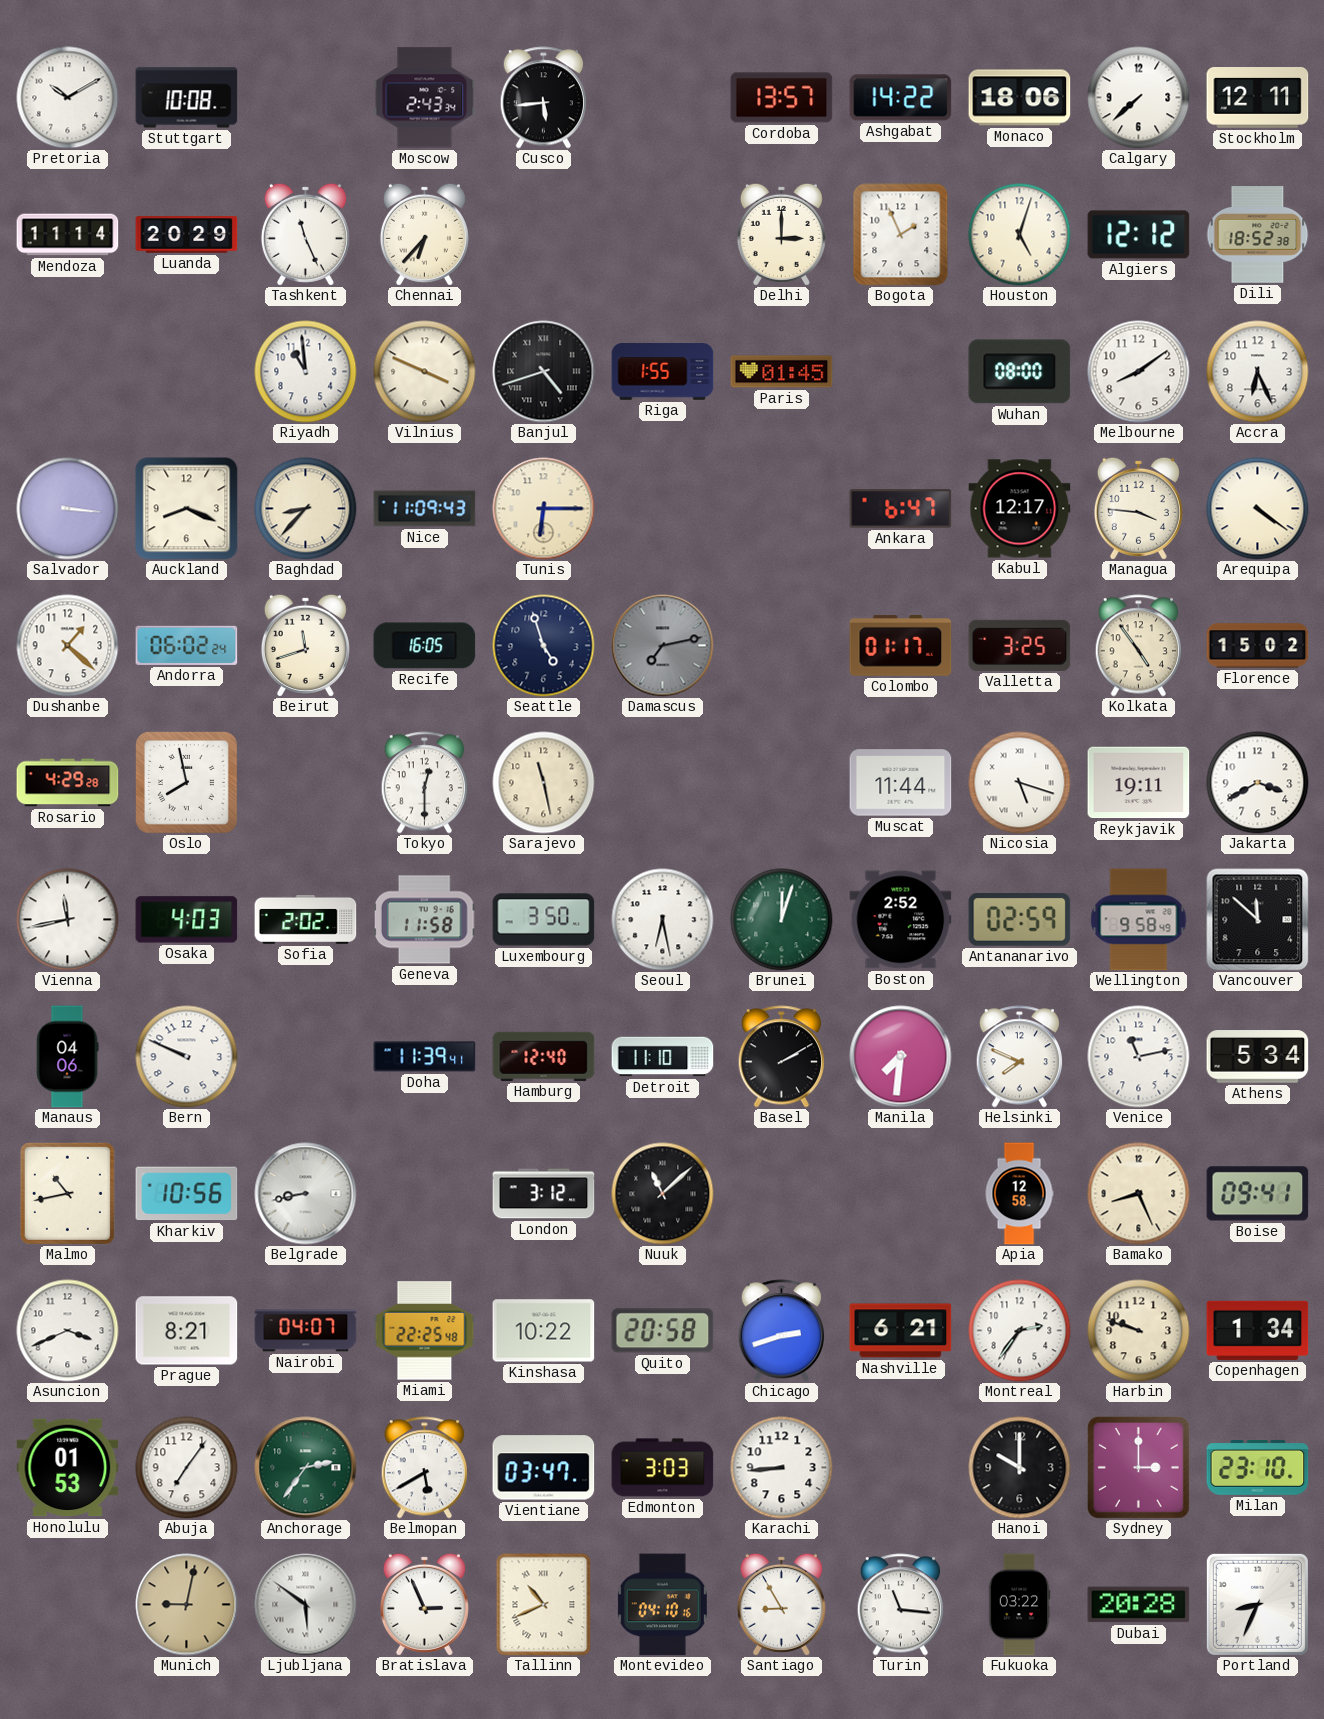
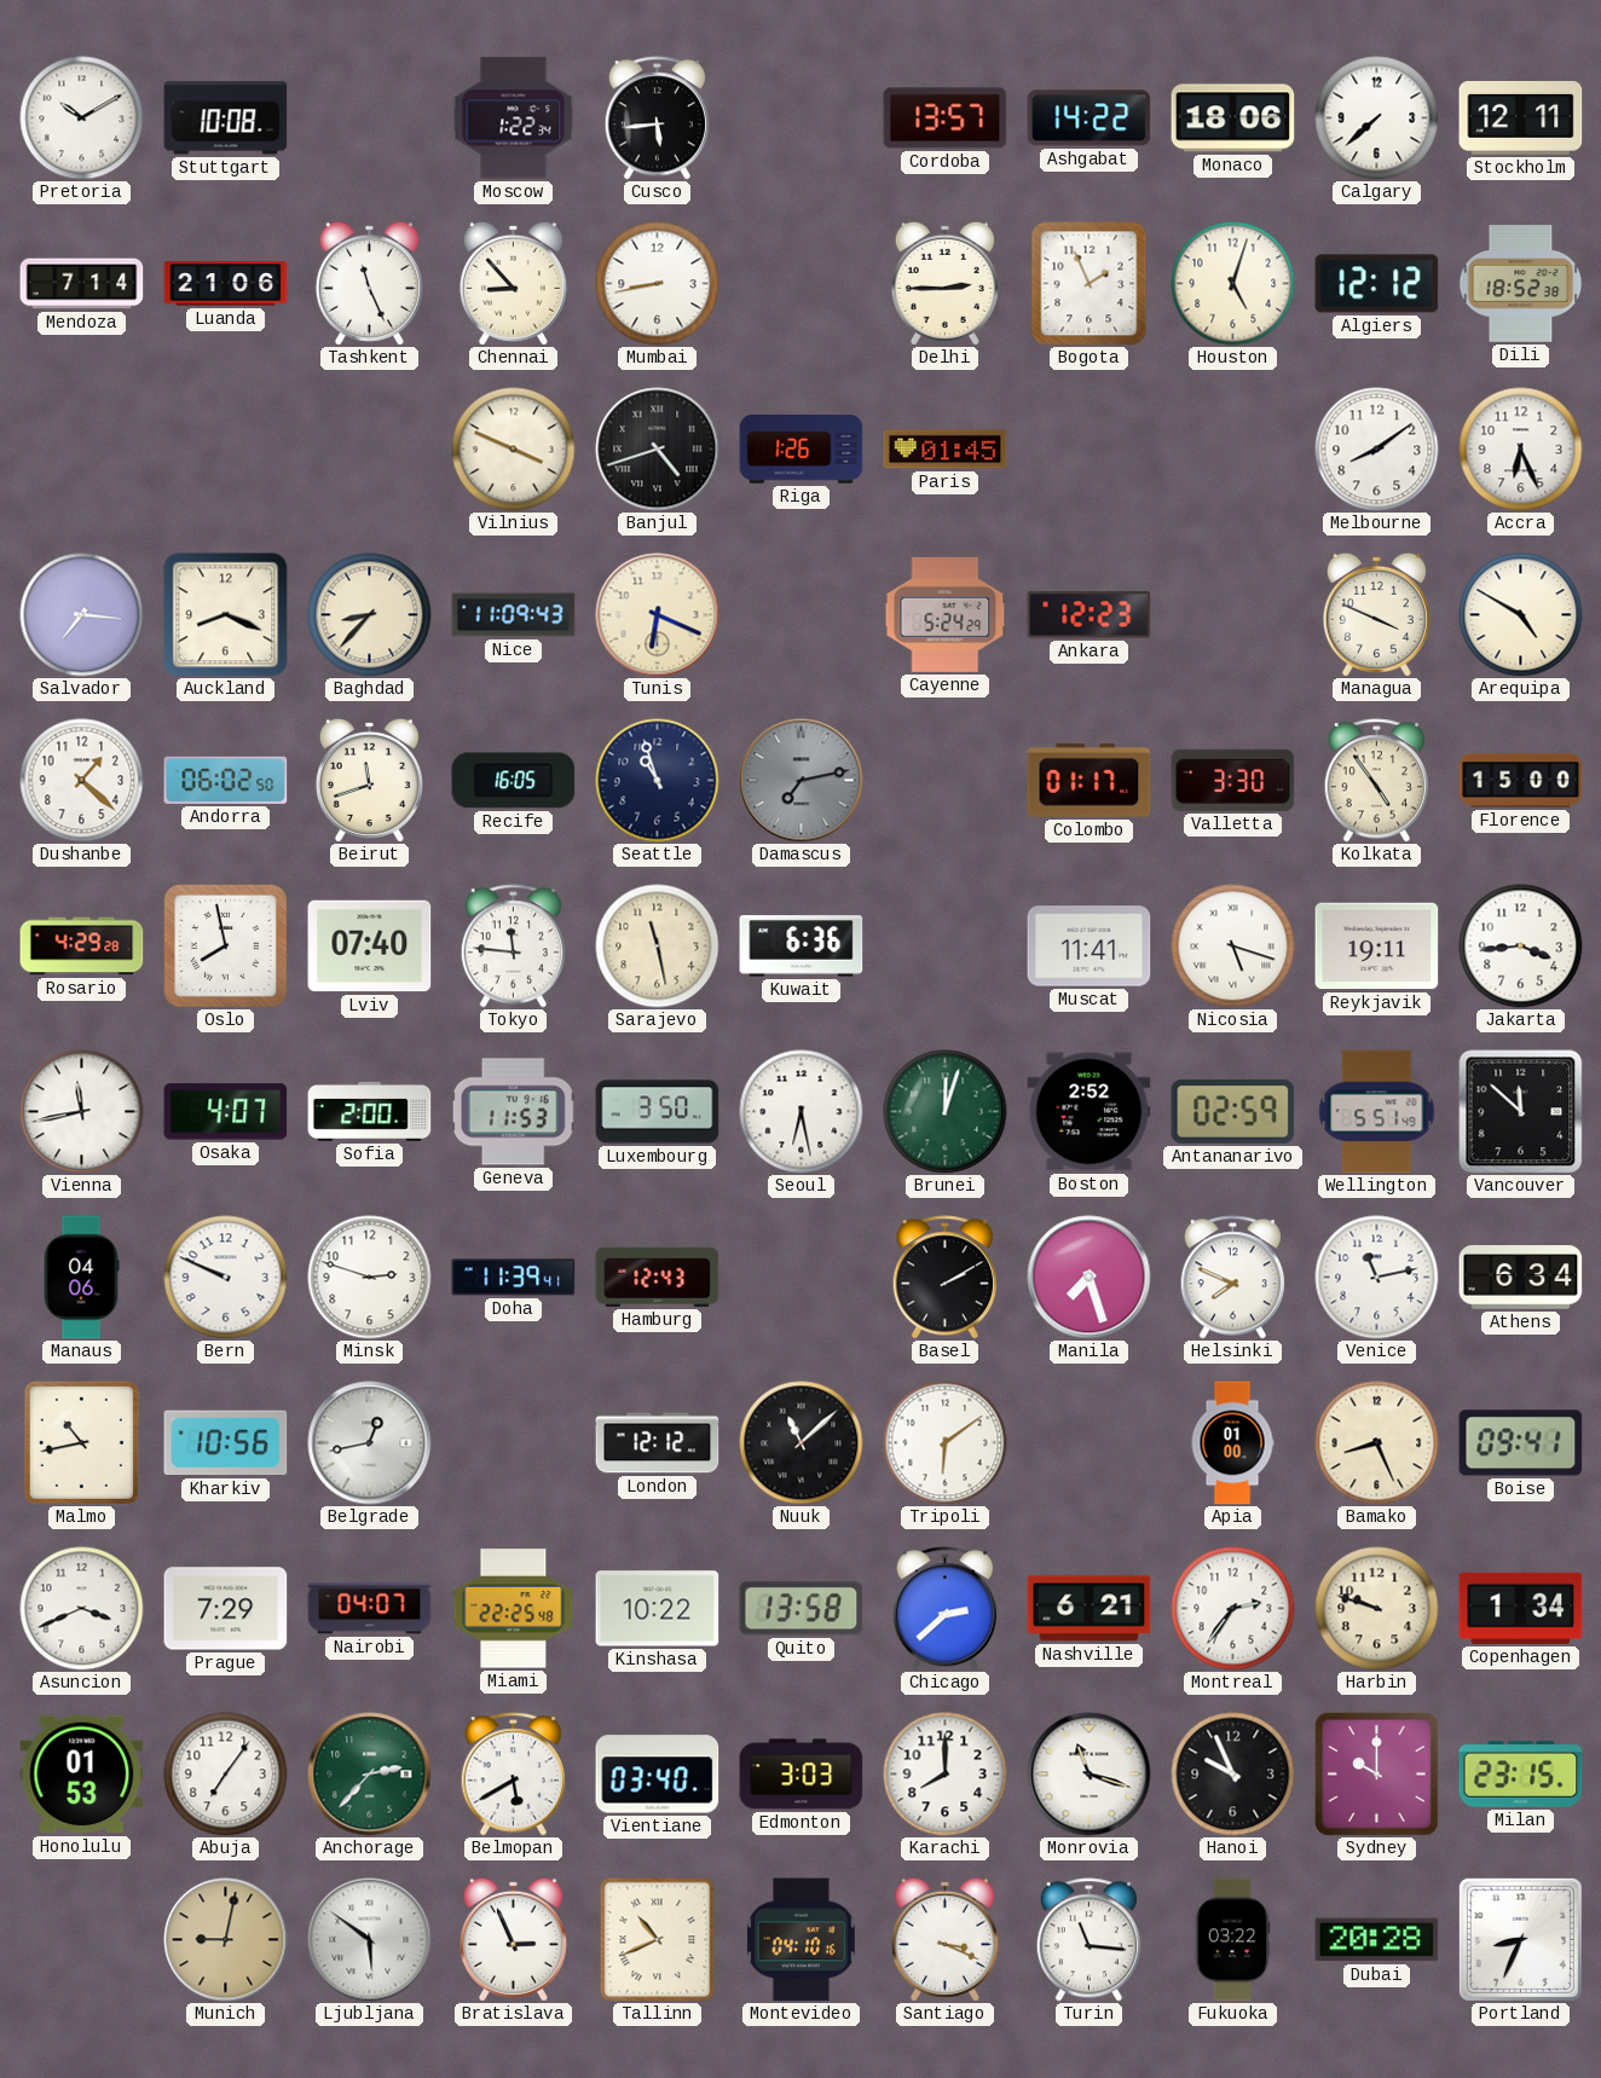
Moscow: 2:43 -> 1:22 (514, 118)
Mendoza: 11:14 -> 7:14 (82, 284)
Luanda: 20:29 -> 21:06 (226, 284)
Chennai: 6:37 -> 8:53 (513, 283)
Mumbai: none -> 8:43 (658, 284)
Delhi: 3:00 -> 2:45 (944, 283)
Riyadh: 10:59 -> none (306, 372)
Riga: 1:55 -> 1:26 (802, 450)
Wuhan: 08:00 -> none (1020, 372)
Salvador: 3:16 -> 7:16 (82, 615)
Tunis: 6:15 -> 6:19 (658, 615)
Cayenne: none -> 5:24 (946, 614)
Ankara: 6:47 -> 12:23 (1090, 615)
Kabul: 12:17 -> none (1020, 509)
Managua: 3:46 -> 3:49 (1376, 614)
Arequipa: 4:21 -> 4:50 (1521, 615)
Andorra: 06:02:24 -> 06:02:50 (226, 780)
Seattle: 4:57 -> 10:57 (658, 781)
Valletta: 3:25 -> 3:30 (1233, 780)
Florence: 15:02 -> 15:00 (1521, 781)
Lviv: none -> 07:40 (370, 947)
Tokyo: 12:30 -> 11:46 (513, 947)
Kuwait: none -> 6:36 (802, 947)
Muscat: 11:44 -> 11:41 (1090, 947)
Jakarta: 3:40 -> 3:44 (1521, 947)
Osaka: 4:03 -> 4:07 (226, 1112)
Sofia: 2:02 -> 2:00 (370, 1111)
Geneva: 11:58 -> 11:53 (513, 1112)
Wellington: 9:58 -> 5:51 (1377, 1112)
Minsk: none -> 2:48 (370, 1278)
Hamburg: 12:40 -> 12:43 (658, 1277)
Detroit: 11:10 -> none (663, 1057)
Manila: 7:31 -> 7:27 (1090, 1278)
Athens: 5:34 -> 6:34 (1521, 1278)
Belgrade: 8:43 -> 12:43 (370, 1443)
London: 3:12 -> 12:12 (658, 1443)
Tripoli: none -> 6:09 (946, 1443)
Apia: 12:58 -> 01:00 (1232, 1443)
Prague: 8:21 -> 7:29 (226, 1609)
Quito: 20:58 -> 13:58 (802, 1609)
Chicago: 2:42 -> 2:38 (944, 1609)
Anchorage: 2:36 -> 2:37 (370, 1775)
Vientiane: 03:47 -> 03:40 (658, 1775)
Karachi: 8:44 -> 8:00 (946, 1775)
Monrovia: none -> 11:18 (1090, 1775)
Hanoi: 10:00 -> 9:56 (1233, 1775)
Sydney: 3:00 -> 10:00 (1376, 1773)
Milan: 23:10 -> 23:15 (1521, 1775)
Santiago: 8:55 -> 3:19 (944, 1939)
